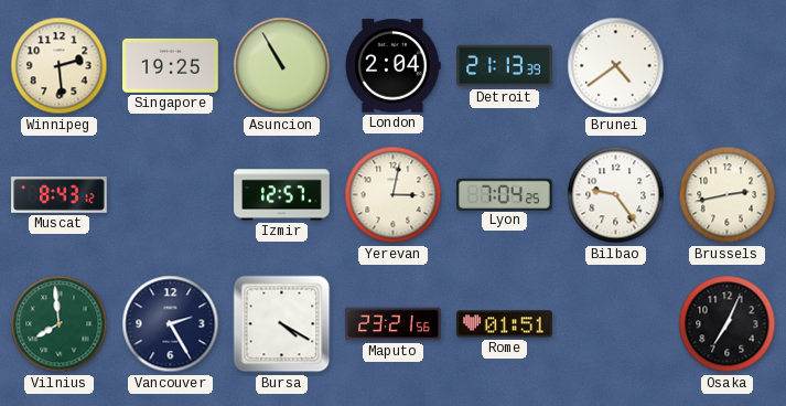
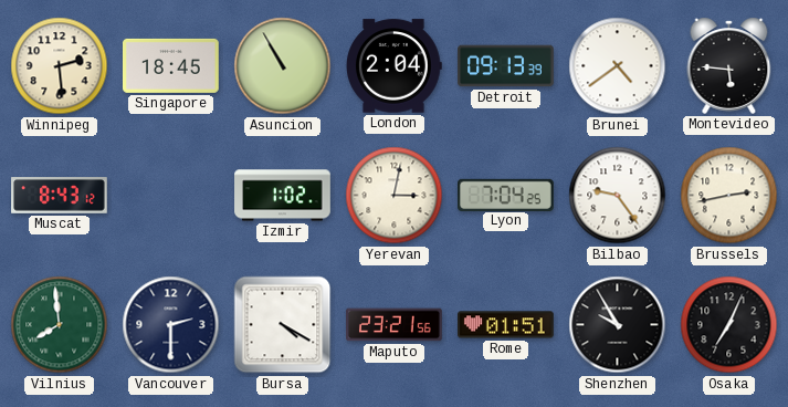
Singapore: 19:25 -> 18:45 (171, 65)
Detroit: 21:13 -> 09:13 (506, 66)
Montevideo: none -> 5:46 (729, 65)
Izmir: 12:57 -> 1:02 (283, 196)
Vancouver: 2:25 -> 2:30 (171, 325)
Shenzhen: none -> 9:55 (618, 325)
